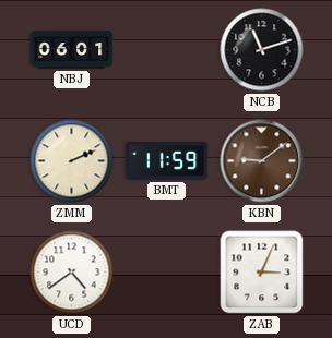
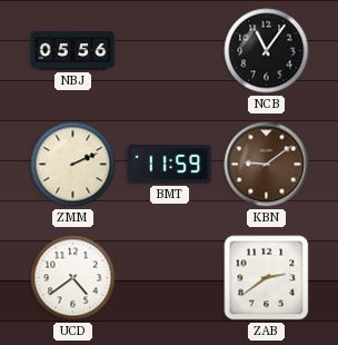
NBJ: 06:01 -> 05:56 (73, 51)
NCB: 11:12 -> 11:06 (267, 51)
ZAB: 3:04 -> 2:39 (267, 278)
